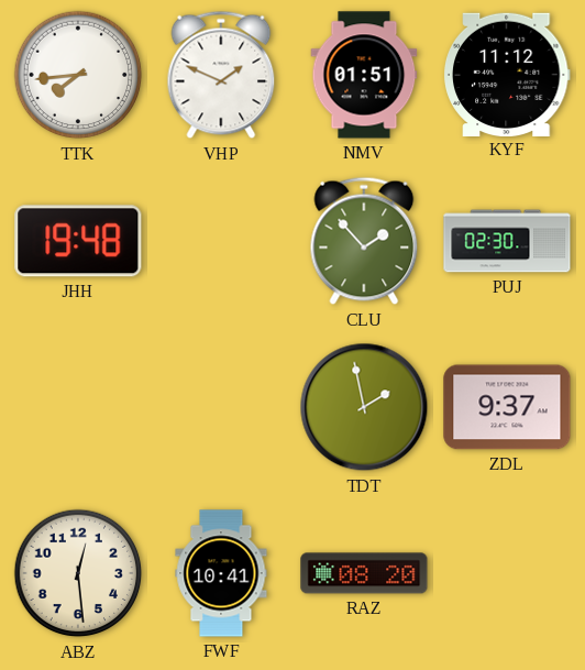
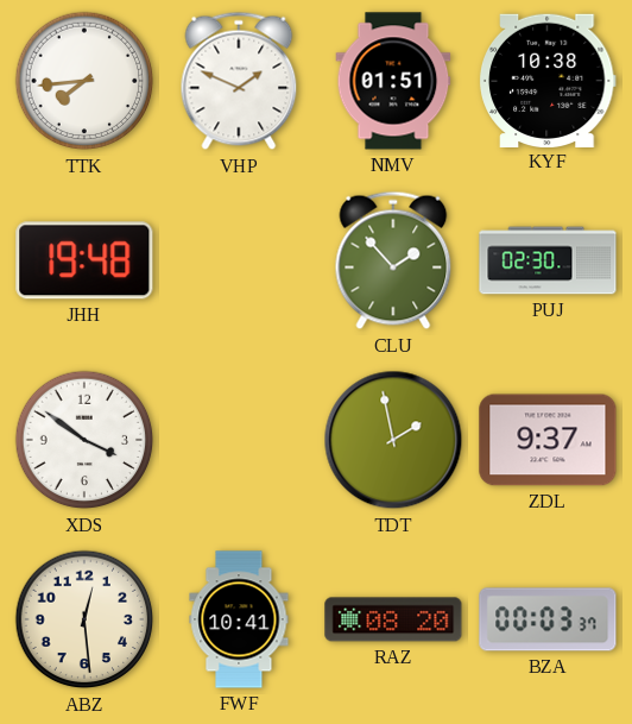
KYF: 11:12 -> 10:38 (548, 80)
XDS: none -> 3:51 (84, 440)
BZA: none -> 00:03 (548, 619)
